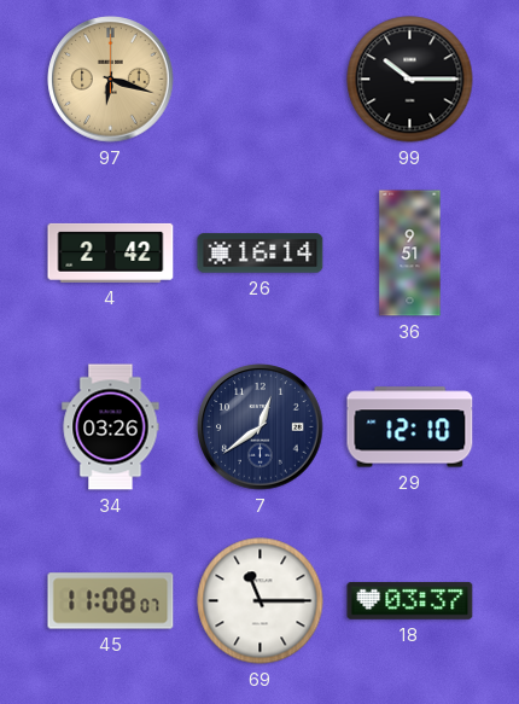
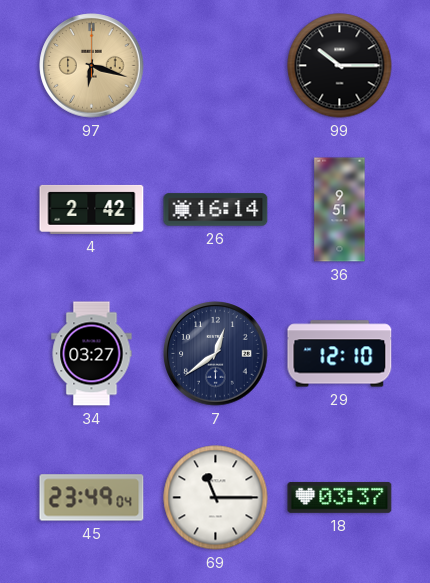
34: 03:26 -> 03:27 (92, 354)
45: 11:08 -> 23:49 (92, 498)
